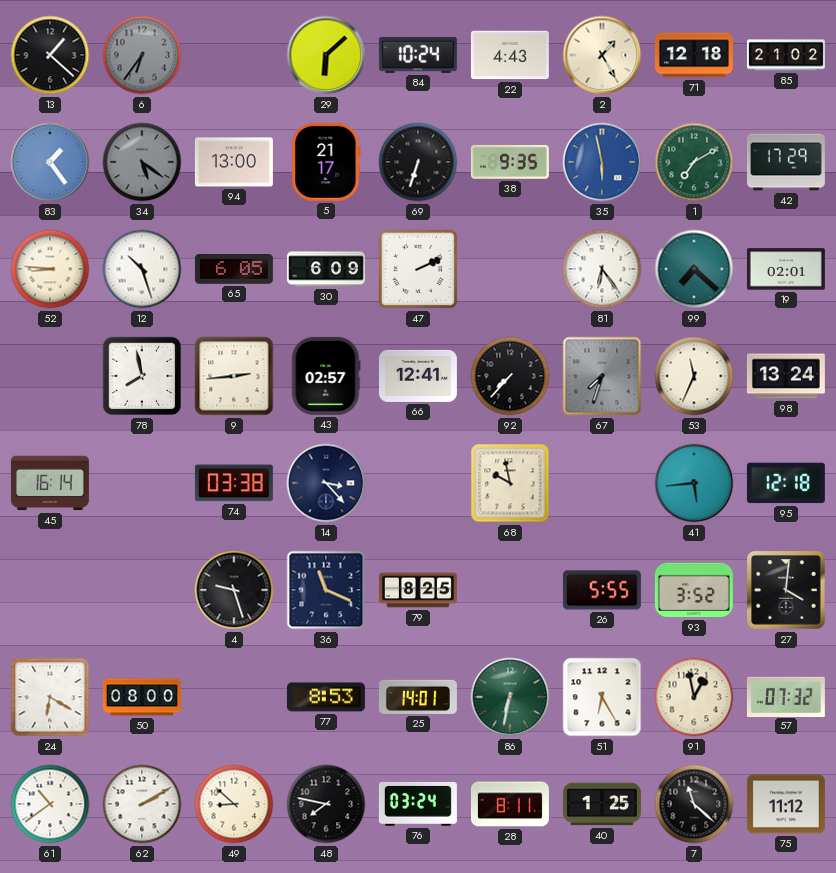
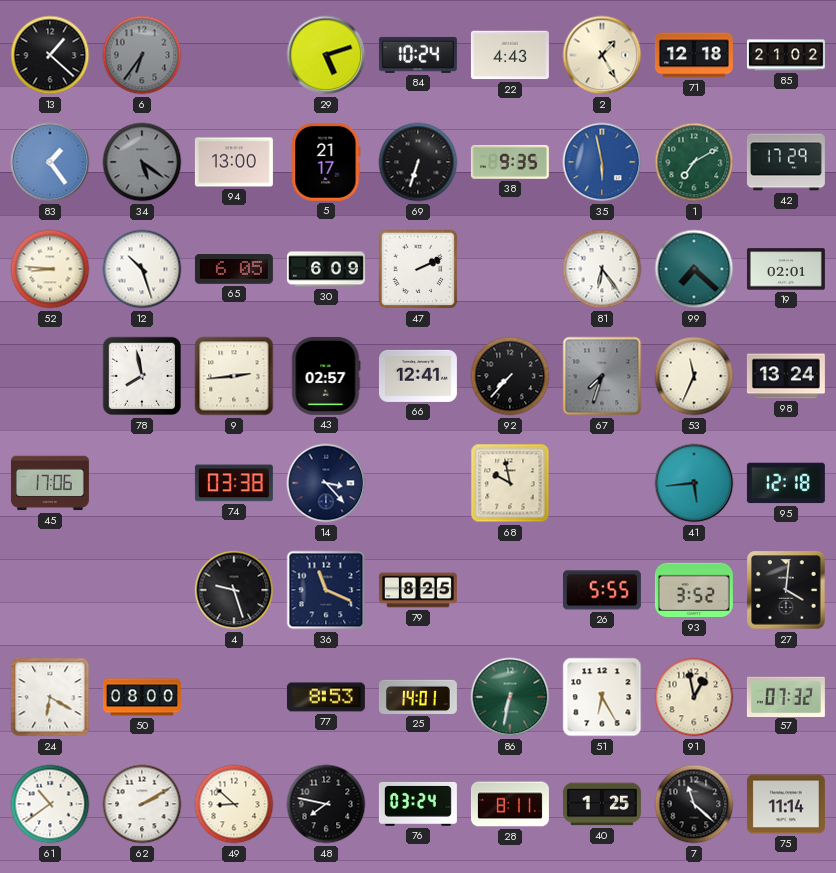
29: 6:08 -> 5:12 (326, 55)
45: 16:14 -> 17:06 (50, 483)
75: 11:12 -> 11:14 (786, 804)
